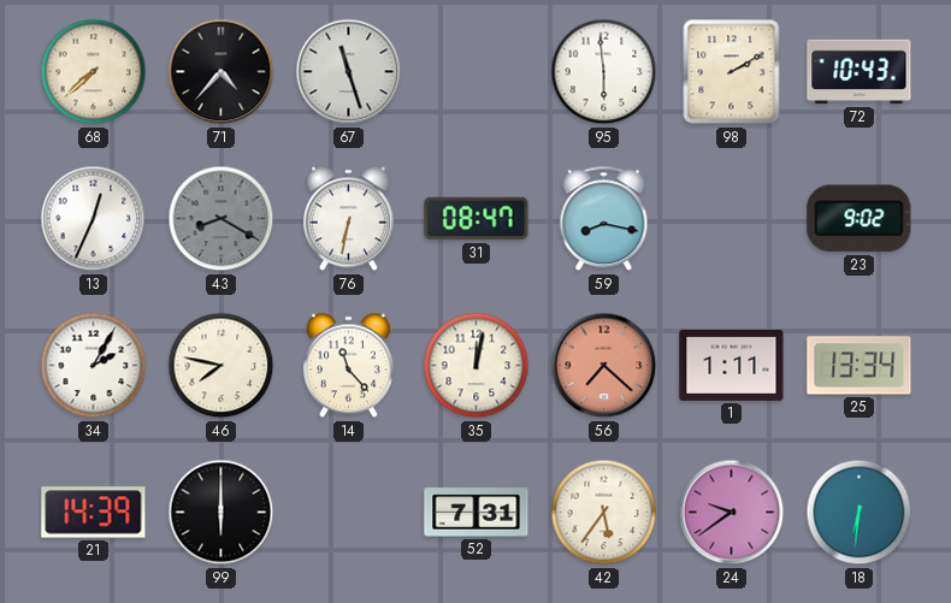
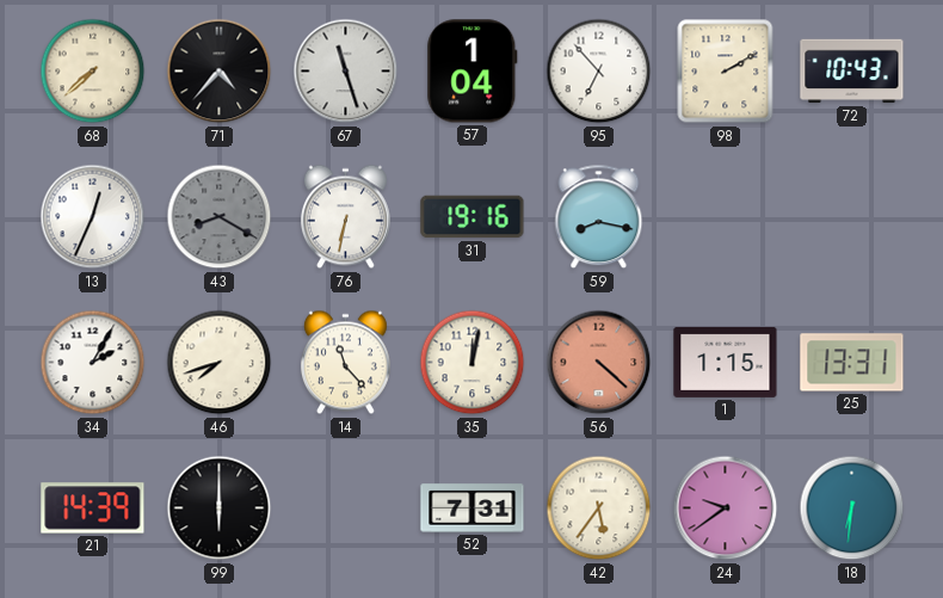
57: none -> 1:04 (473, 72)
95: 5:59 -> 6:53 (599, 72)
31: 08:47 -> 19:16 (473, 217)
23: 9:02 -> none (860, 219)
46: 7:47 -> 7:42 (220, 363)
56: 7:22 -> 4:22 (599, 363)
1: 1:11 -> 1:15 (726, 362)
25: 13:34 -> 13:31 (852, 363)
